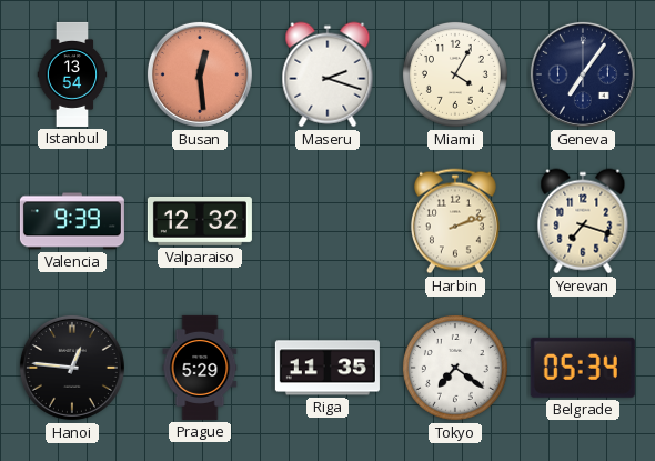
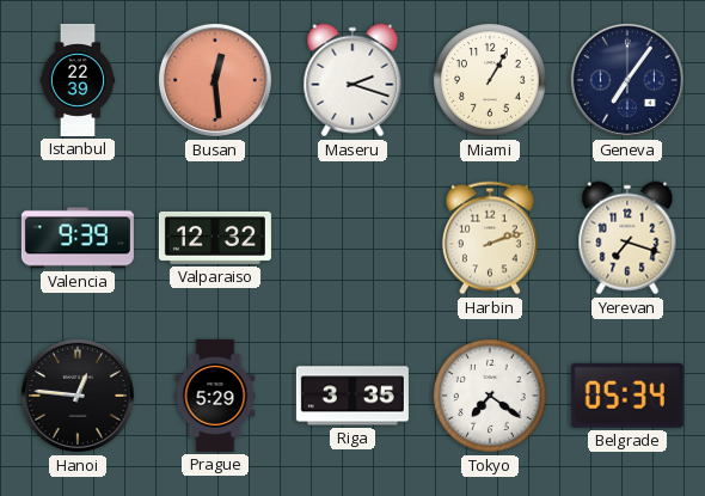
Istanbul: 13:54 -> 22:39 (78, 80)
Miami: 4:05 -> 1:05 (490, 80)
Riga: 11:35 -> 3:35 (352, 396)
